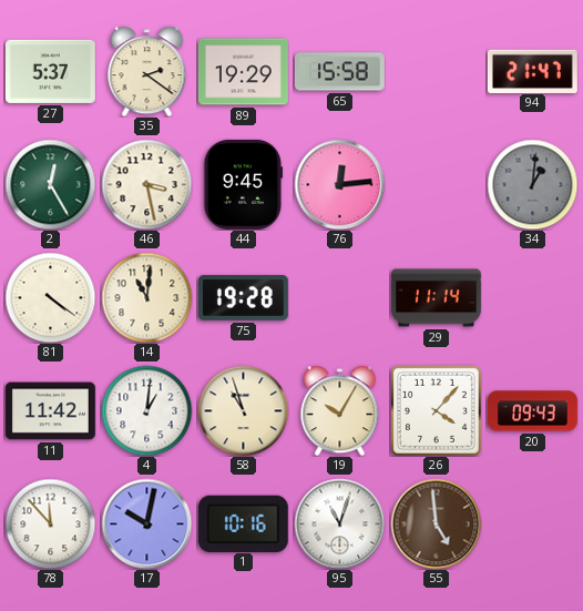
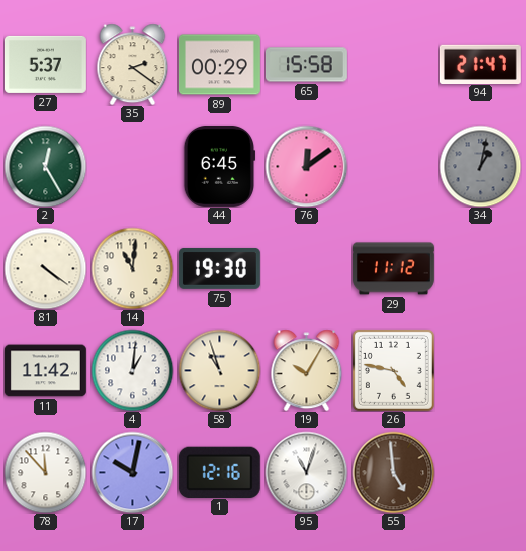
89: 19:29 -> 00:29 (219, 65)
46: 3:28 -> none (146, 184)
44: 9:45 -> 6:45 (220, 166)
76: 12:14 -> 12:09 (306, 166)
34: 1:01 -> 1:02 (480, 166)
75: 19:28 -> 19:30 (219, 268)
29: 11:14 -> 11:12 (393, 269)
26: 4:07 -> 4:47 (393, 370)
20: 09:43 -> none (533, 411)
1: 10:16 -> 12:16 (219, 472)
